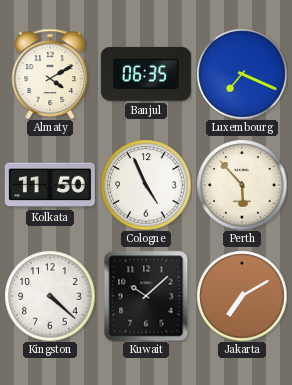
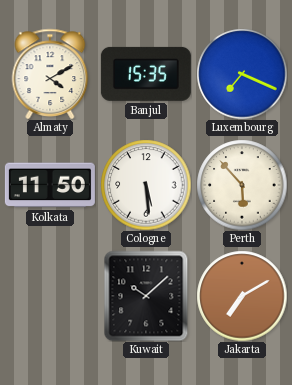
Banjul: 06:35 -> 15:35 (146, 74)
Cologne: 4:56 -> 5:29 (146, 185)
Kingston: 4:22 -> none (50, 296)
